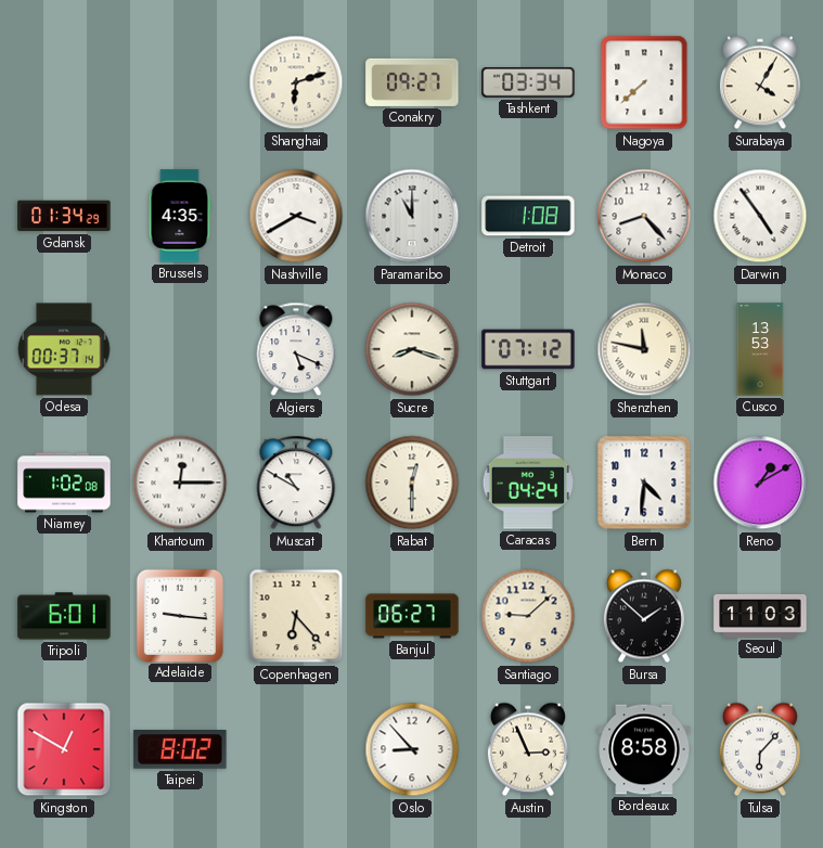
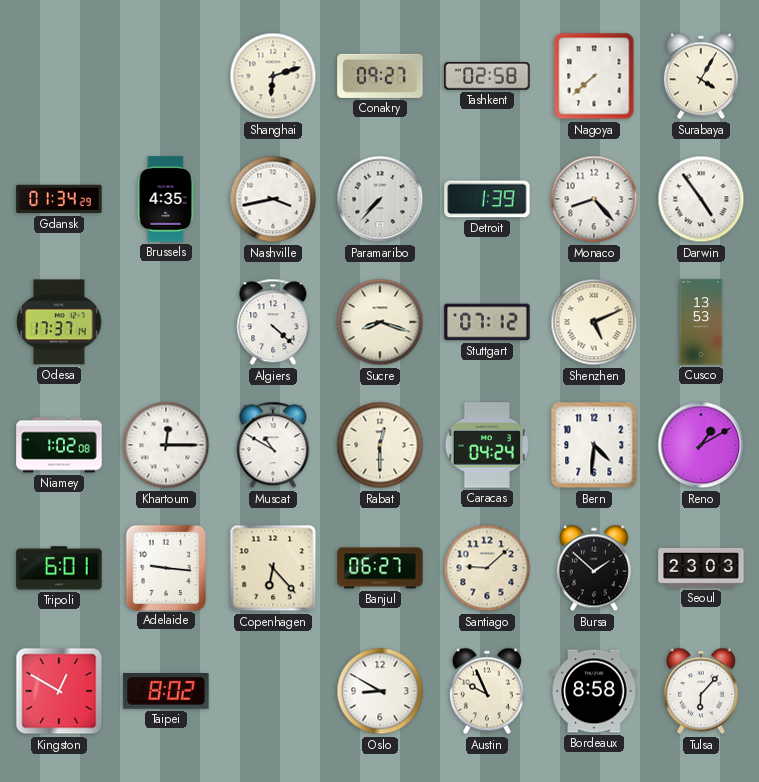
Tashkent: 03:34 -> 02:58 (487, 77)
Nashville: 3:40 -> 3:43 (273, 199)
Paramaribo: 11:00 -> 7:37 (380, 199)
Detroit: 1:08 -> 1:39 (487, 199)
Odesa: 00:37 -> 17:37 (59, 322)
Algiers: 5:19 -> 4:22 (273, 322)
Shenzhen: 11:47 -> 5:11 (594, 322)
Seoul: 11:03 -> 23:03 (701, 568)
Oslo: 8:53 -> 8:50 (380, 691)
Austin: 2:56 -> 9:56 (487, 691)
